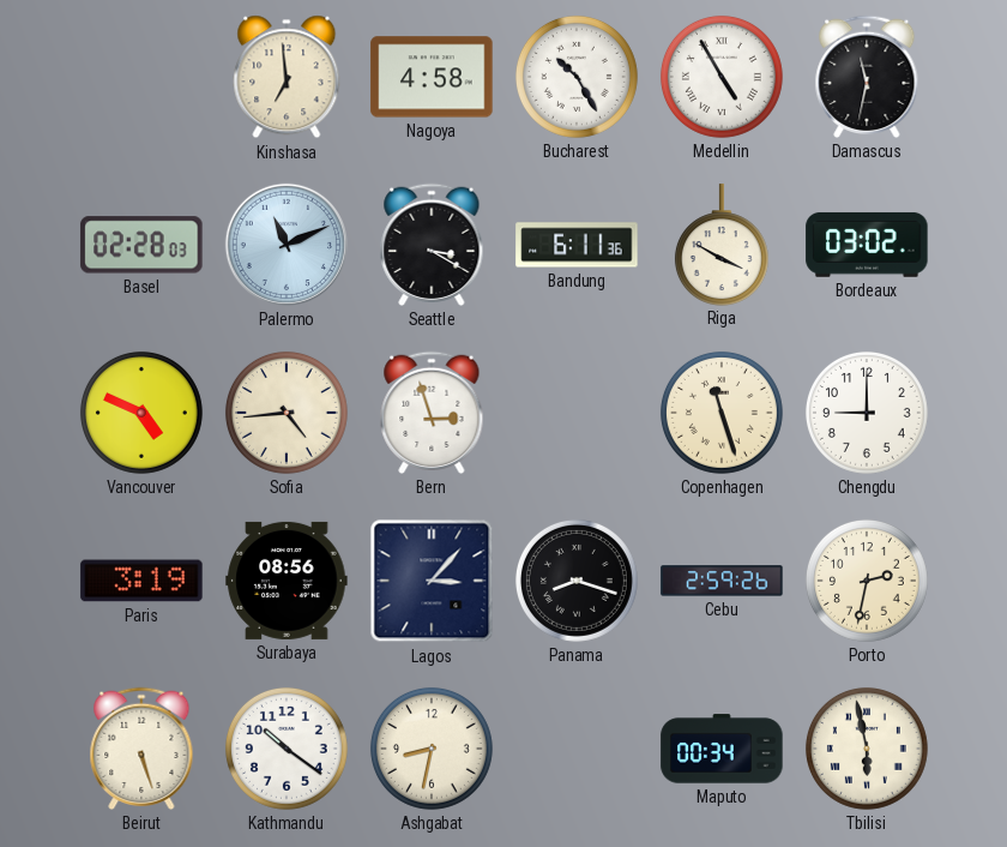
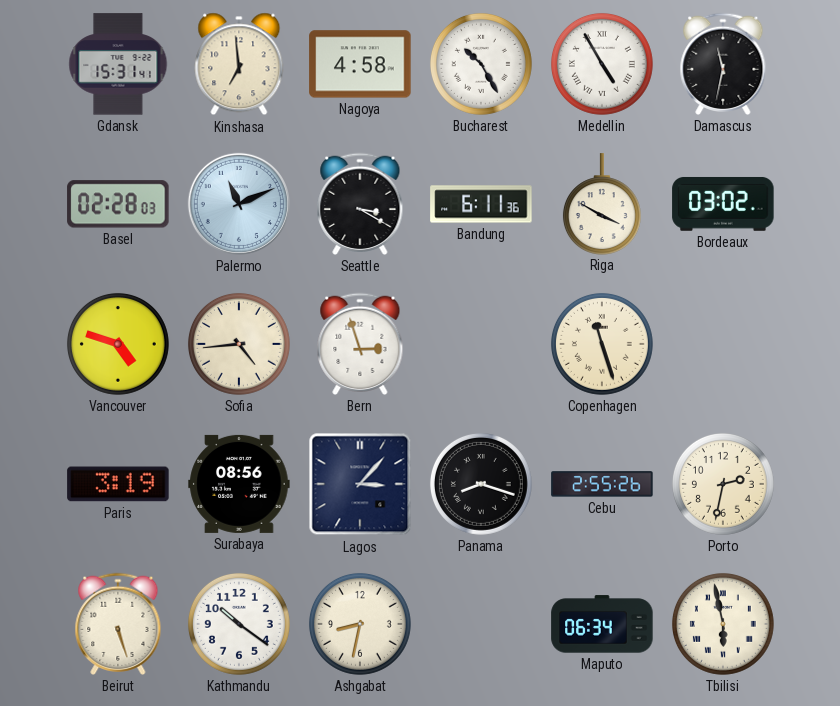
Gdansk: none -> 15:31 (118, 64)
Vancouver: 4:49 -> 4:48 (118, 344)
Chengdu: 9:00 -> none (867, 413)
Cebu: 2:59 -> 2:55 (602, 484)
Maputo: 00:34 -> 06:34 (602, 624)
